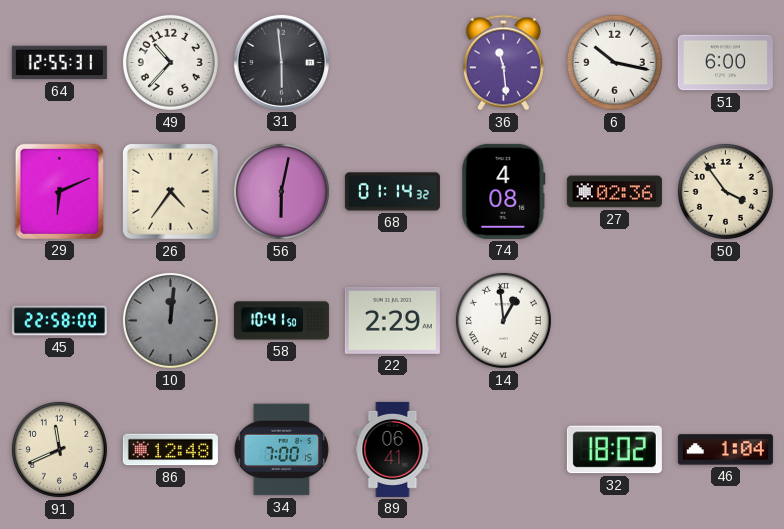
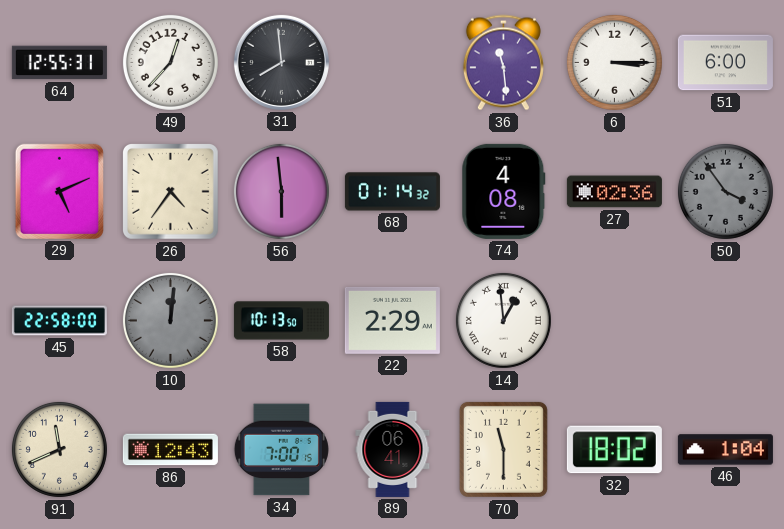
49: 10:37 -> 12:37 (170, 62)
31: 5:59 -> 7:59 (281, 62)
6: 10:17 -> 3:15 (614, 62)
29: 6:11 -> 5:11 (59, 191)
56: 6:02 -> 5:59 (281, 191)
50 dial: cream -> grey (725, 191)
58: 10:41 -> 10:13 (281, 321)
86: 12:48 -> 12:43 (170, 450)
70: none -> 11:30 (503, 449)
